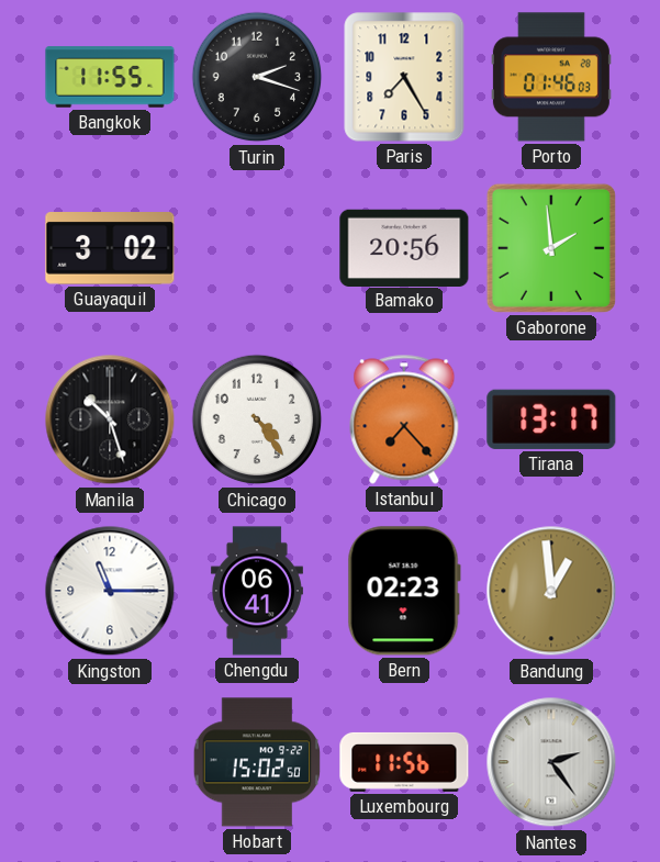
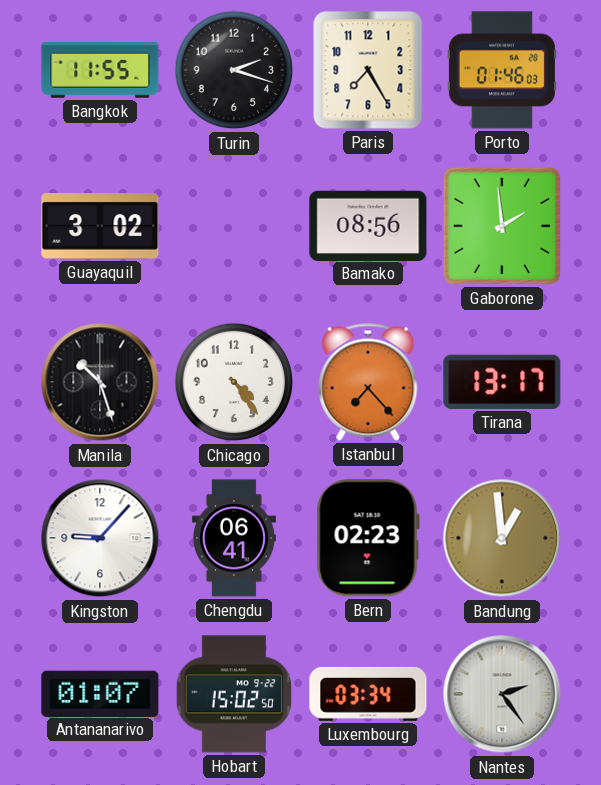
Bamako: 20:56 -> 08:56 (368, 225)
Kingston: 11:15 -> 9:07 (100, 538)
Antananarivo: none -> 01:07 (100, 693)
Luxembourg: 11:56 -> 03:34 (368, 694)
